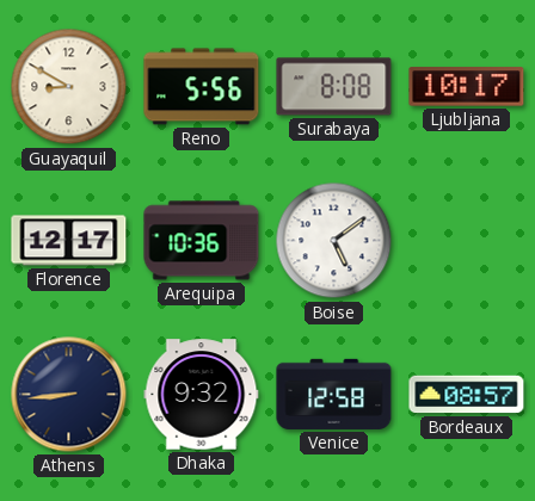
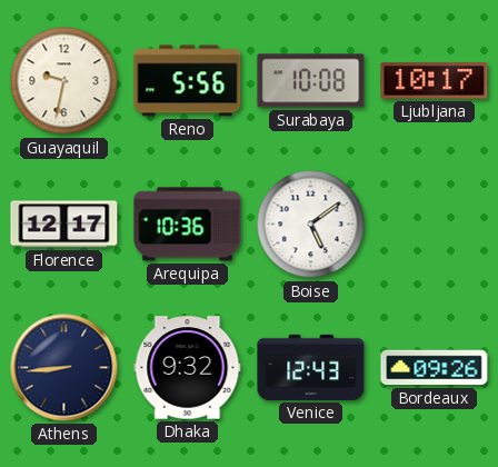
Guayaquil: 8:50 -> 9:32 (64, 81)
Surabaya: 8:08 -> 10:08 (311, 81)
Venice: 12:58 -> 12:43 (311, 367)
Bordeaux: 08:57 -> 09:26 (435, 368)
